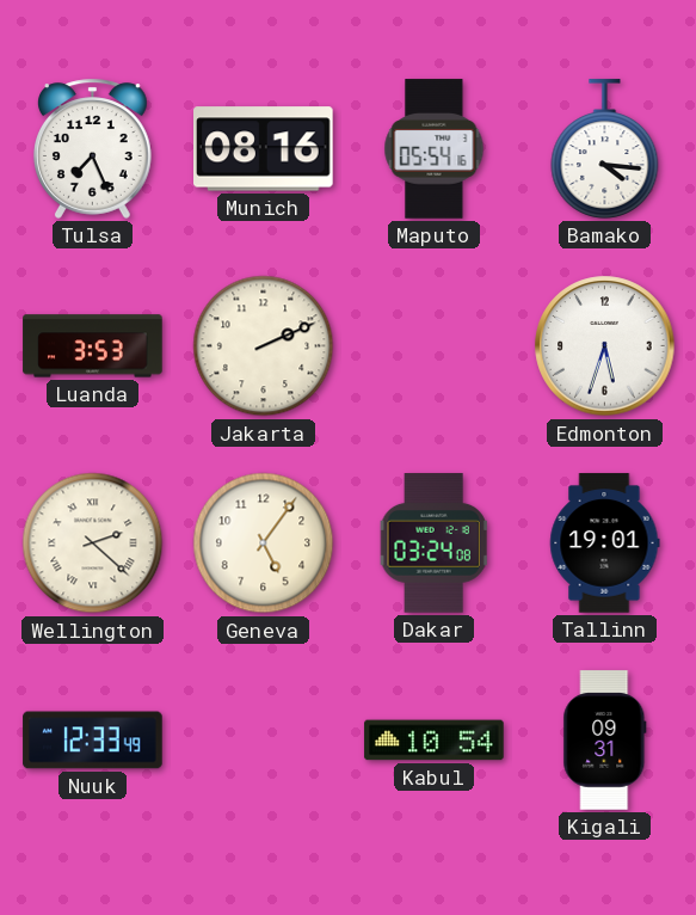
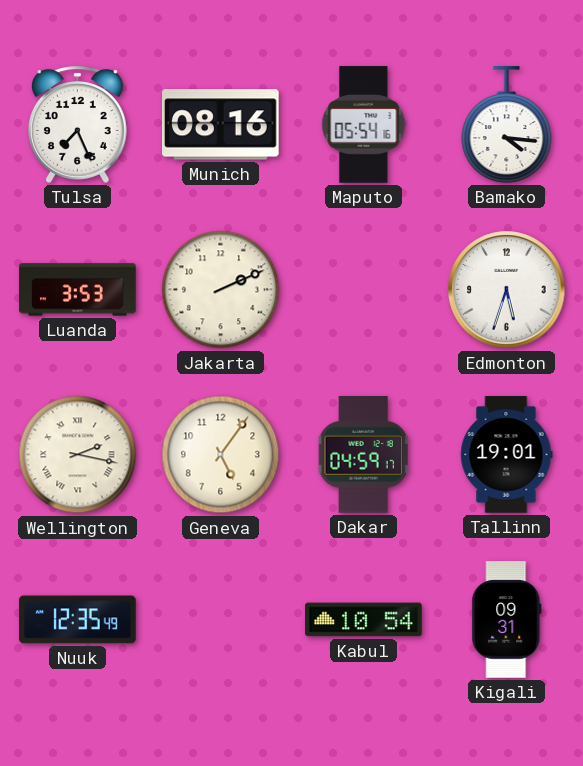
Wellington: 2:22 -> 2:17 (78, 455)
Dakar: 03:24 -> 04:59 (363, 455)
Nuuk: 12:33 -> 12:35 (78, 620)
